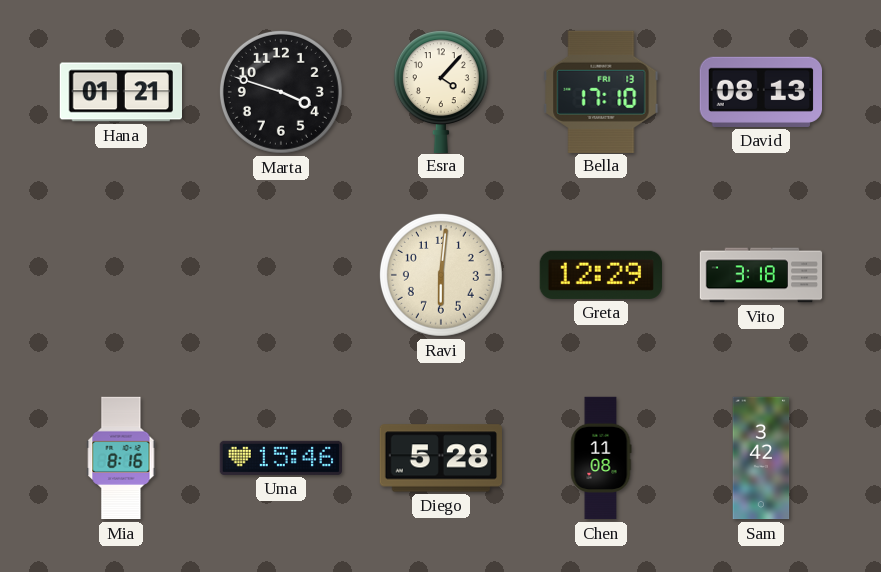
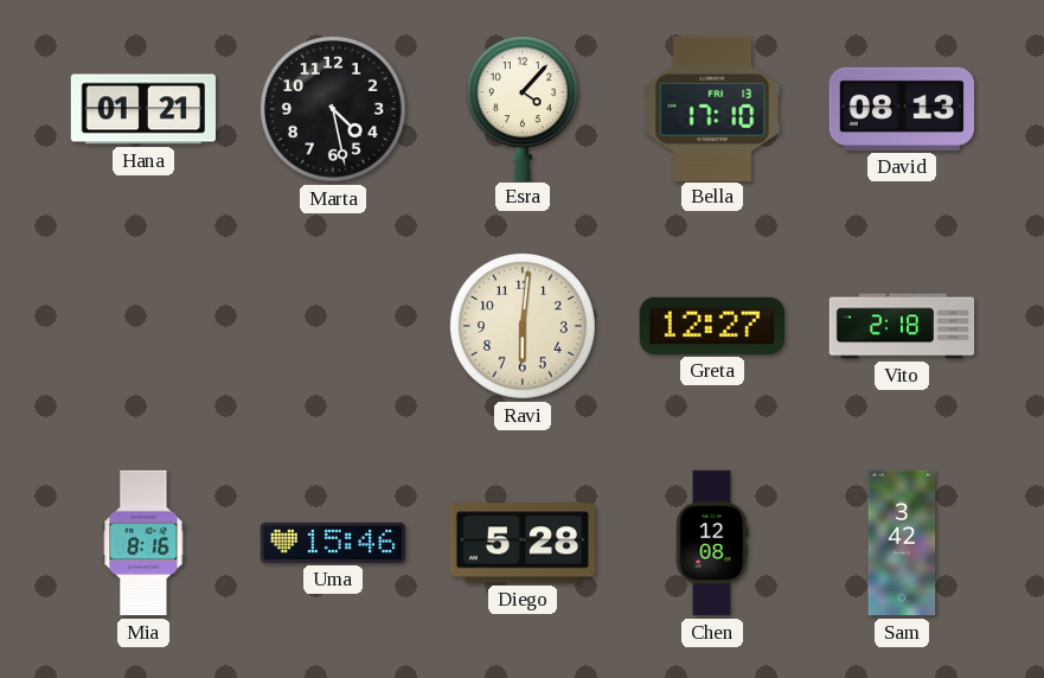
Marta: 3:48 -> 4:28 (333, 109)
Greta: 12:29 -> 12:27 (712, 326)
Vito: 3:18 -> 2:18 (902, 326)
Chen: 11:08 -> 12:08 (712, 543)
